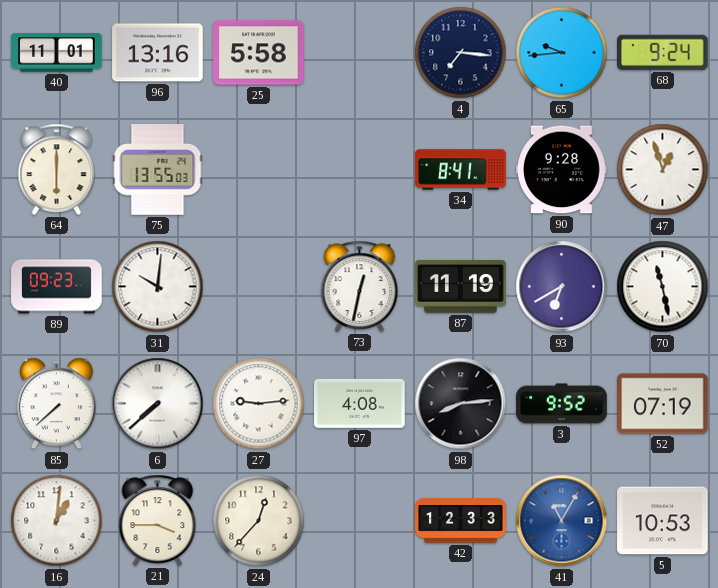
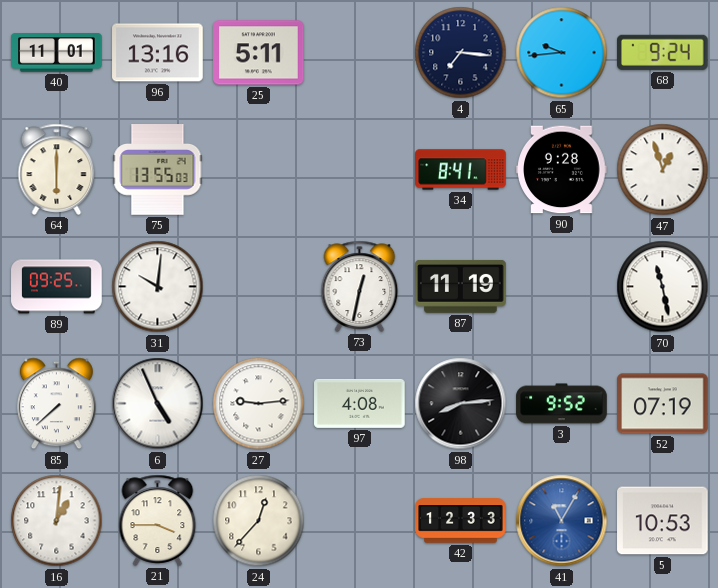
25: 5:58 -> 5:11 (259, 53)
89: 09:23 -> 09:25 (57, 287)
93: 6:40 -> none (562, 287)
6: 7:38 -> 4:56 (158, 404)
